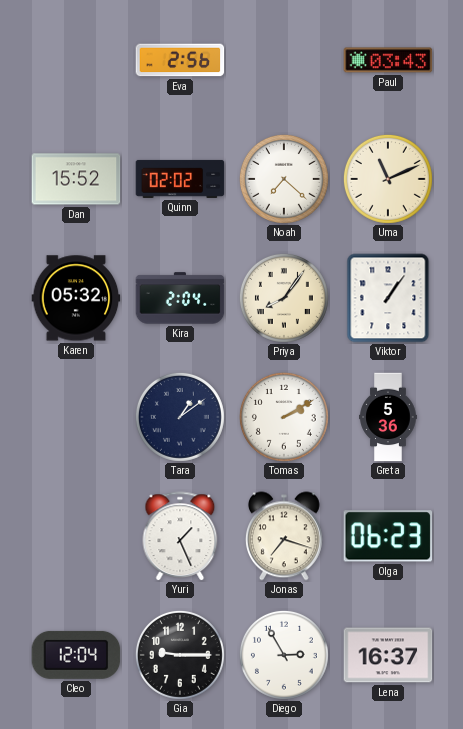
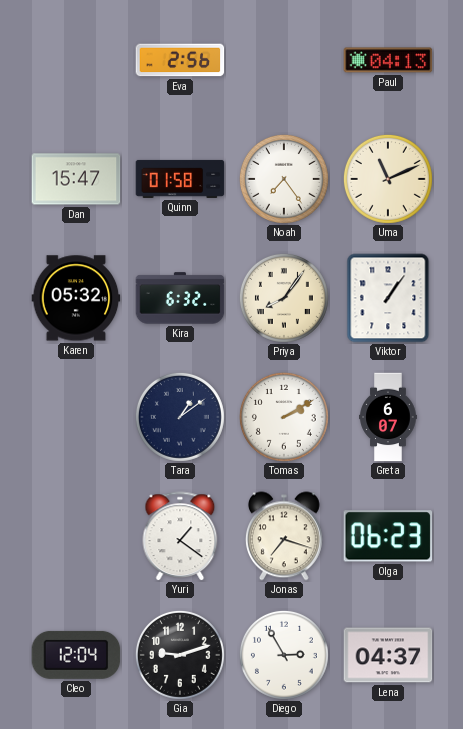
Paul: 03:43 -> 04:13 (388, 60)
Dan: 15:52 -> 15:47 (76, 179)
Quinn: 02:02 -> 01:58 (180, 179)
Noah: 7:22 -> 7:24 (284, 179)
Kira: 2:04 -> 6:32 (180, 298)
Greta: 5:36 -> 6:07 (388, 417)
Yuri: 1:26 -> 1:21 (180, 536)
Gia: 9:15 -> 9:12 (180, 655)
Lena: 16:37 -> 04:37 (388, 655)
